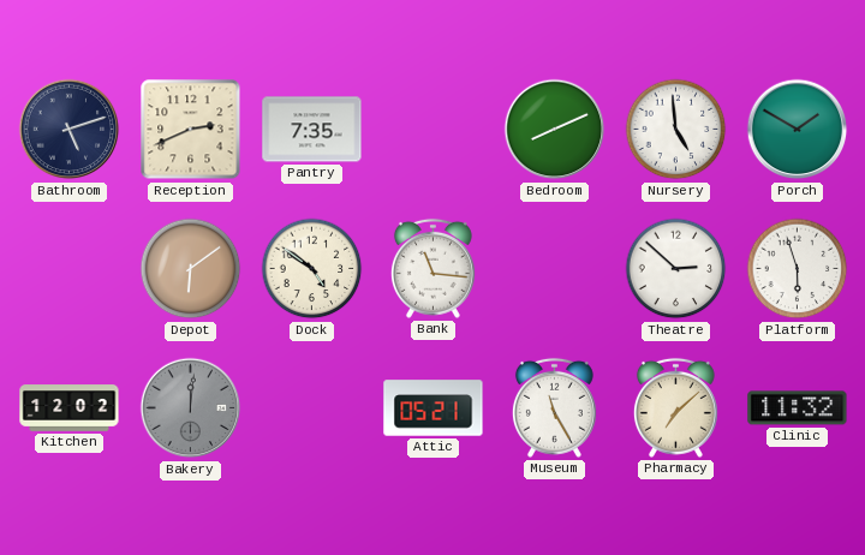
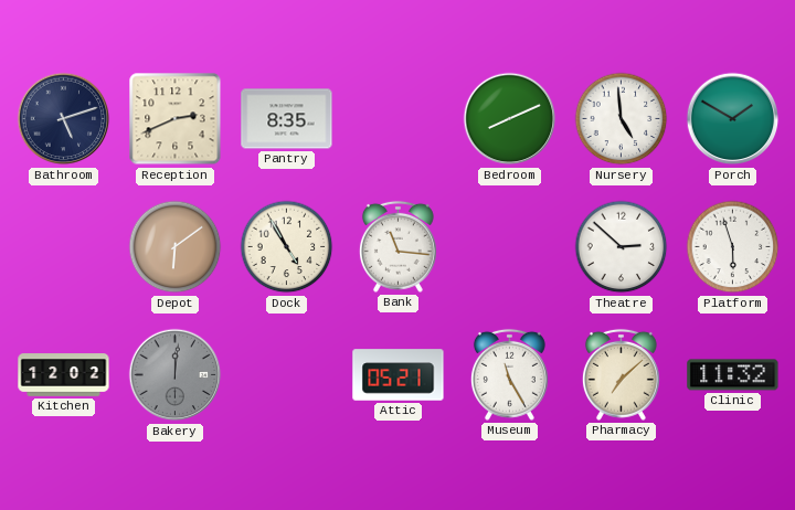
Pantry: 7:35 -> 8:35 (287, 119)
Dock: 4:51 -> 4:55 (287, 247)
